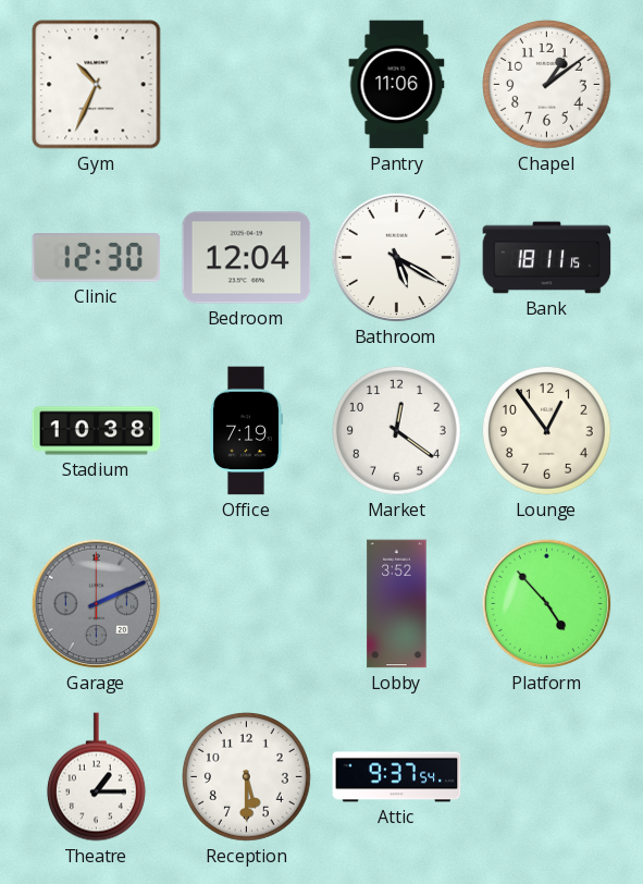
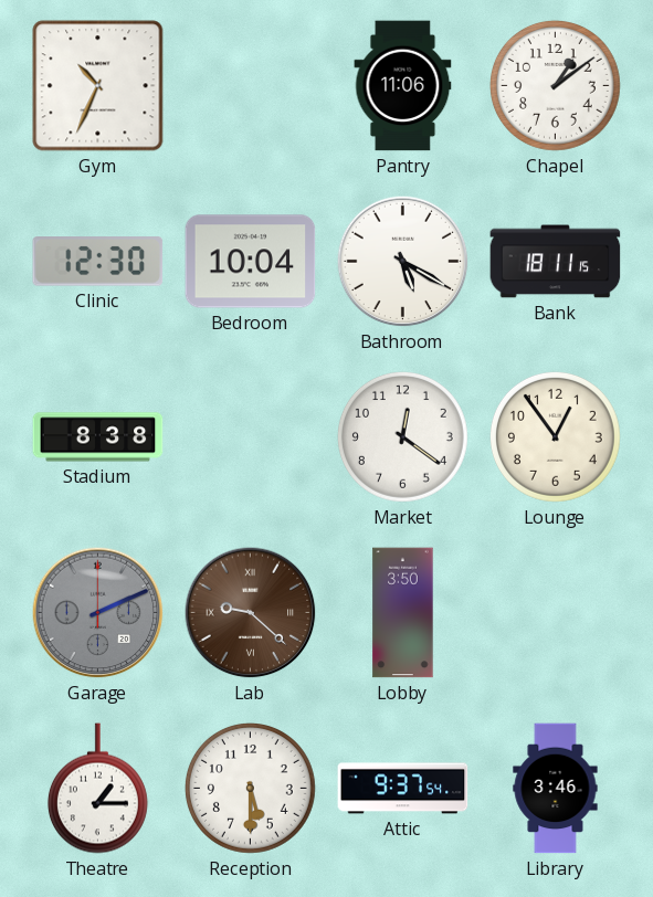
Bedroom: 12:04 -> 10:04 (251, 262)
Stadium: 10:38 -> 8:38 (98, 437)
Office: 7:19 -> none (247, 431)
Lab: none -> 9:22 (251, 613)
Lobby: 3:52 -> 3:50 (403, 613)
Platform: 4:53 -> none (547, 604)
Library: none -> 3:46 (556, 789)
